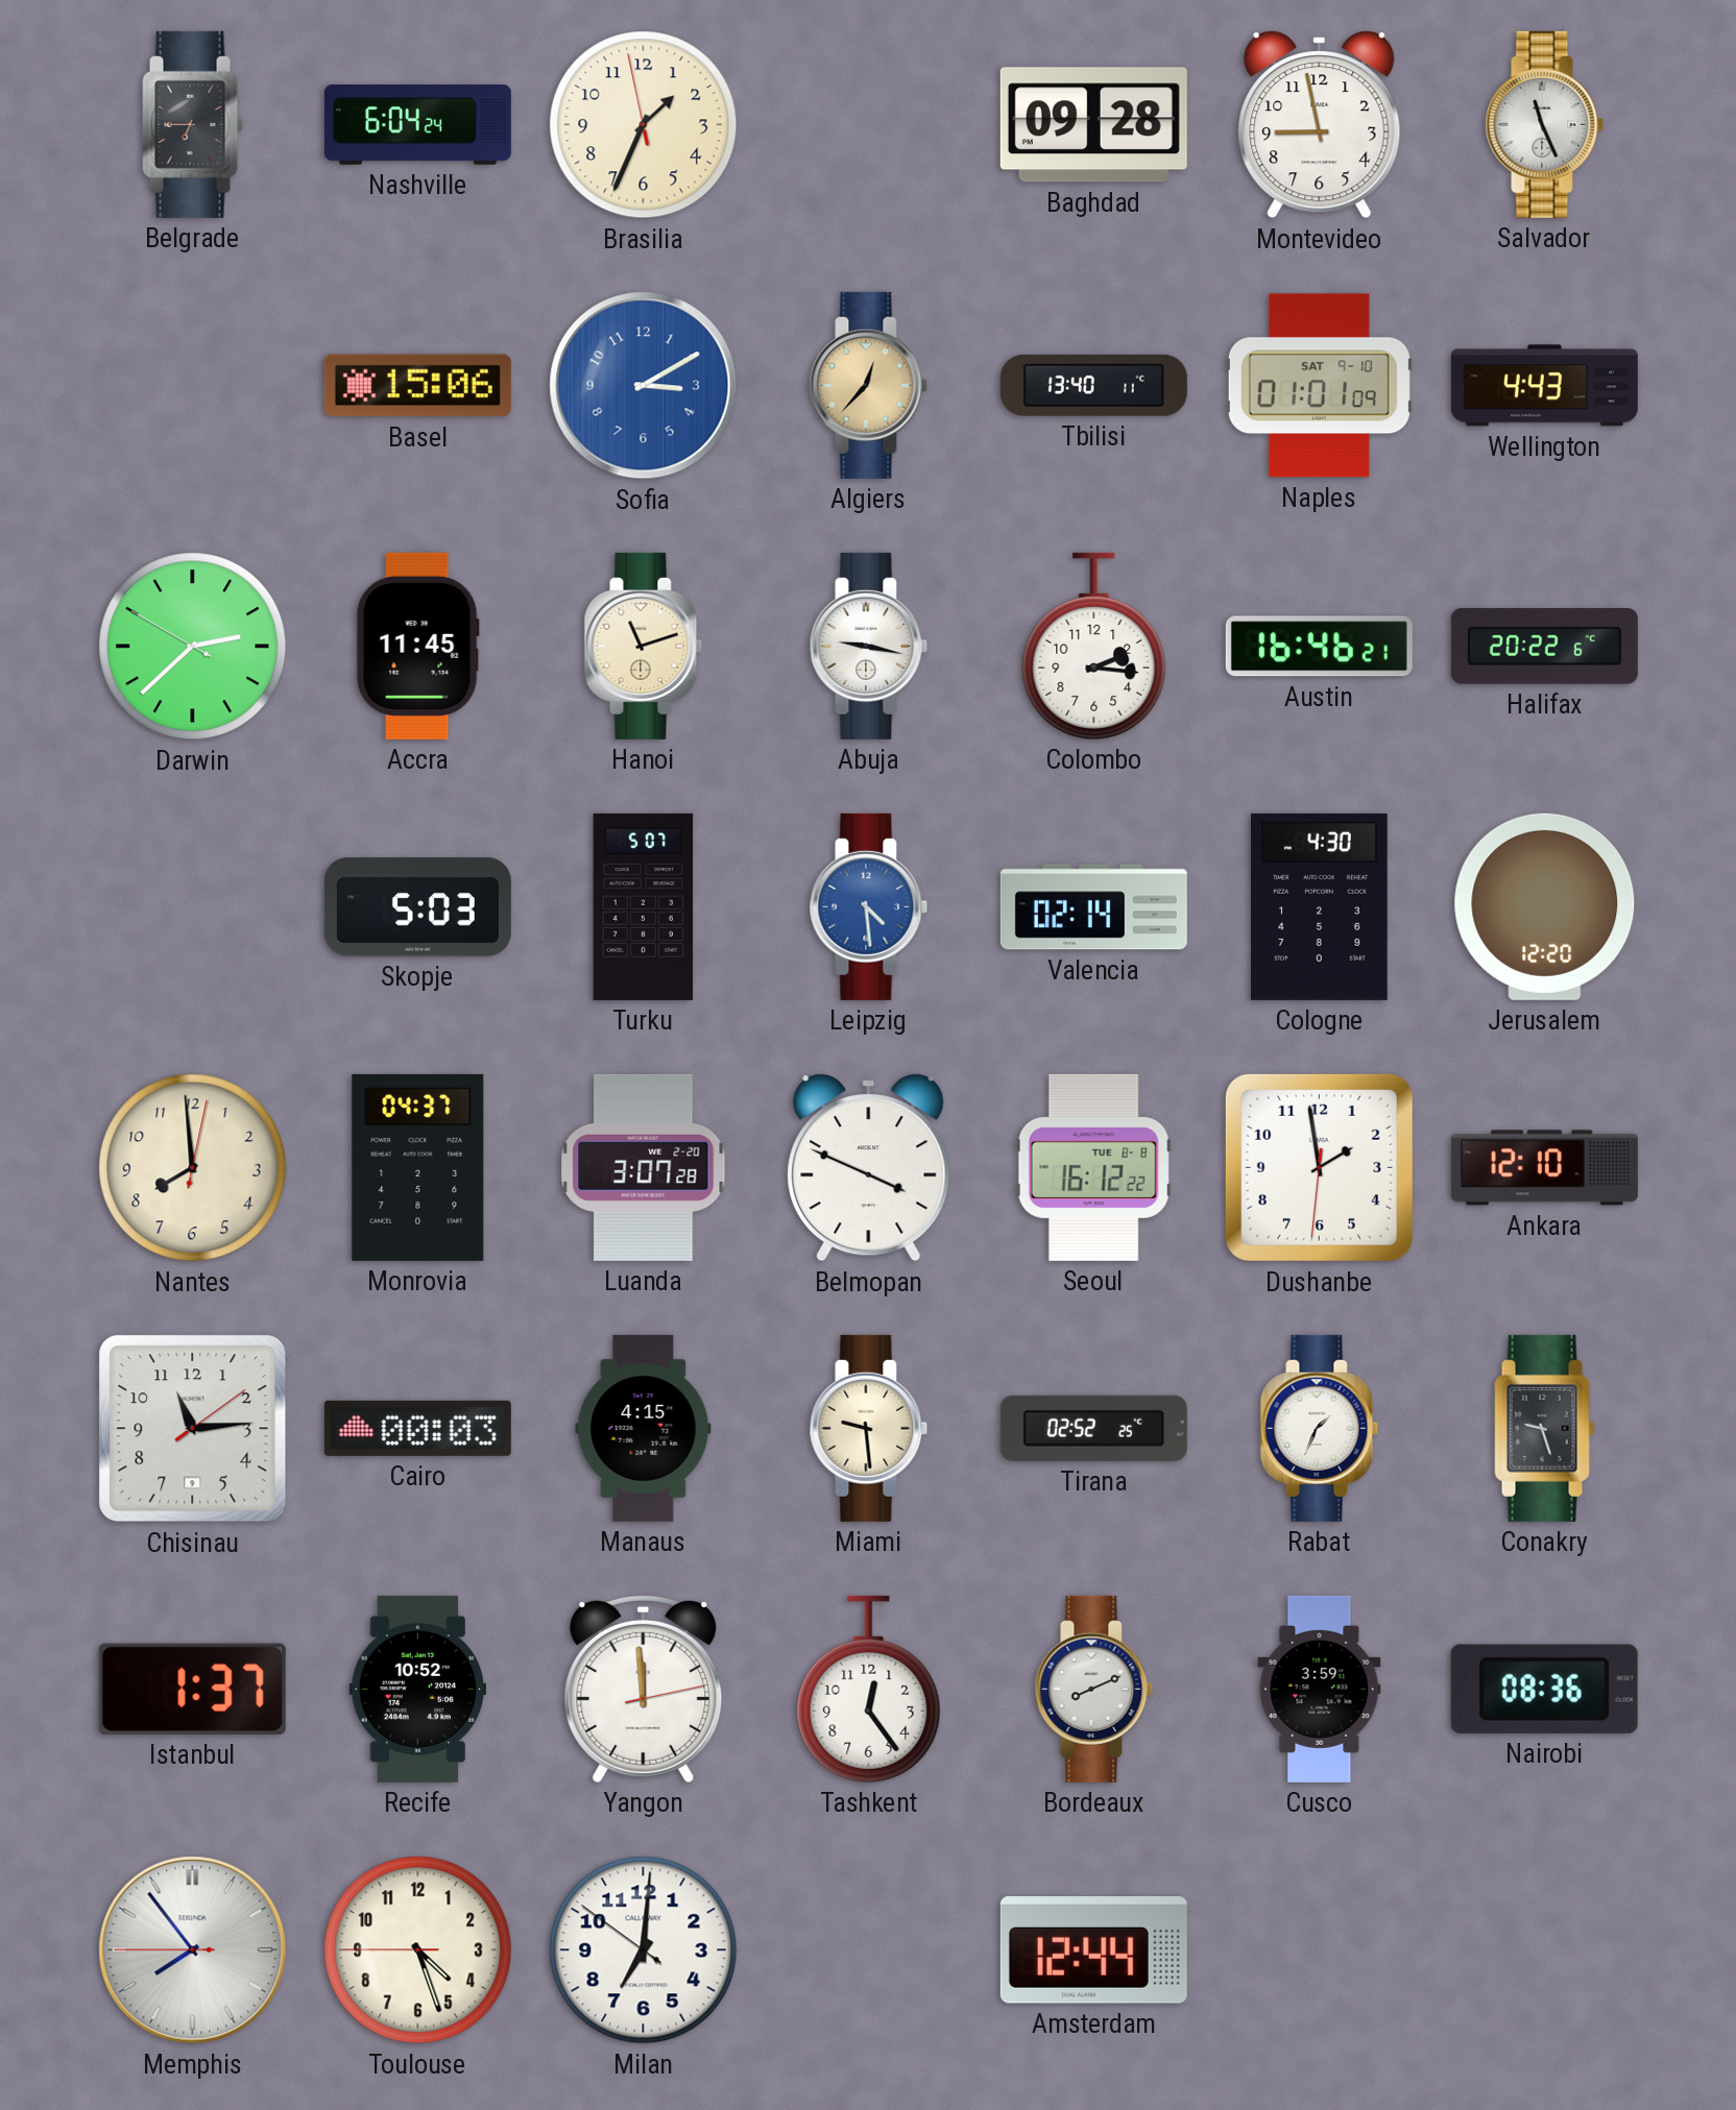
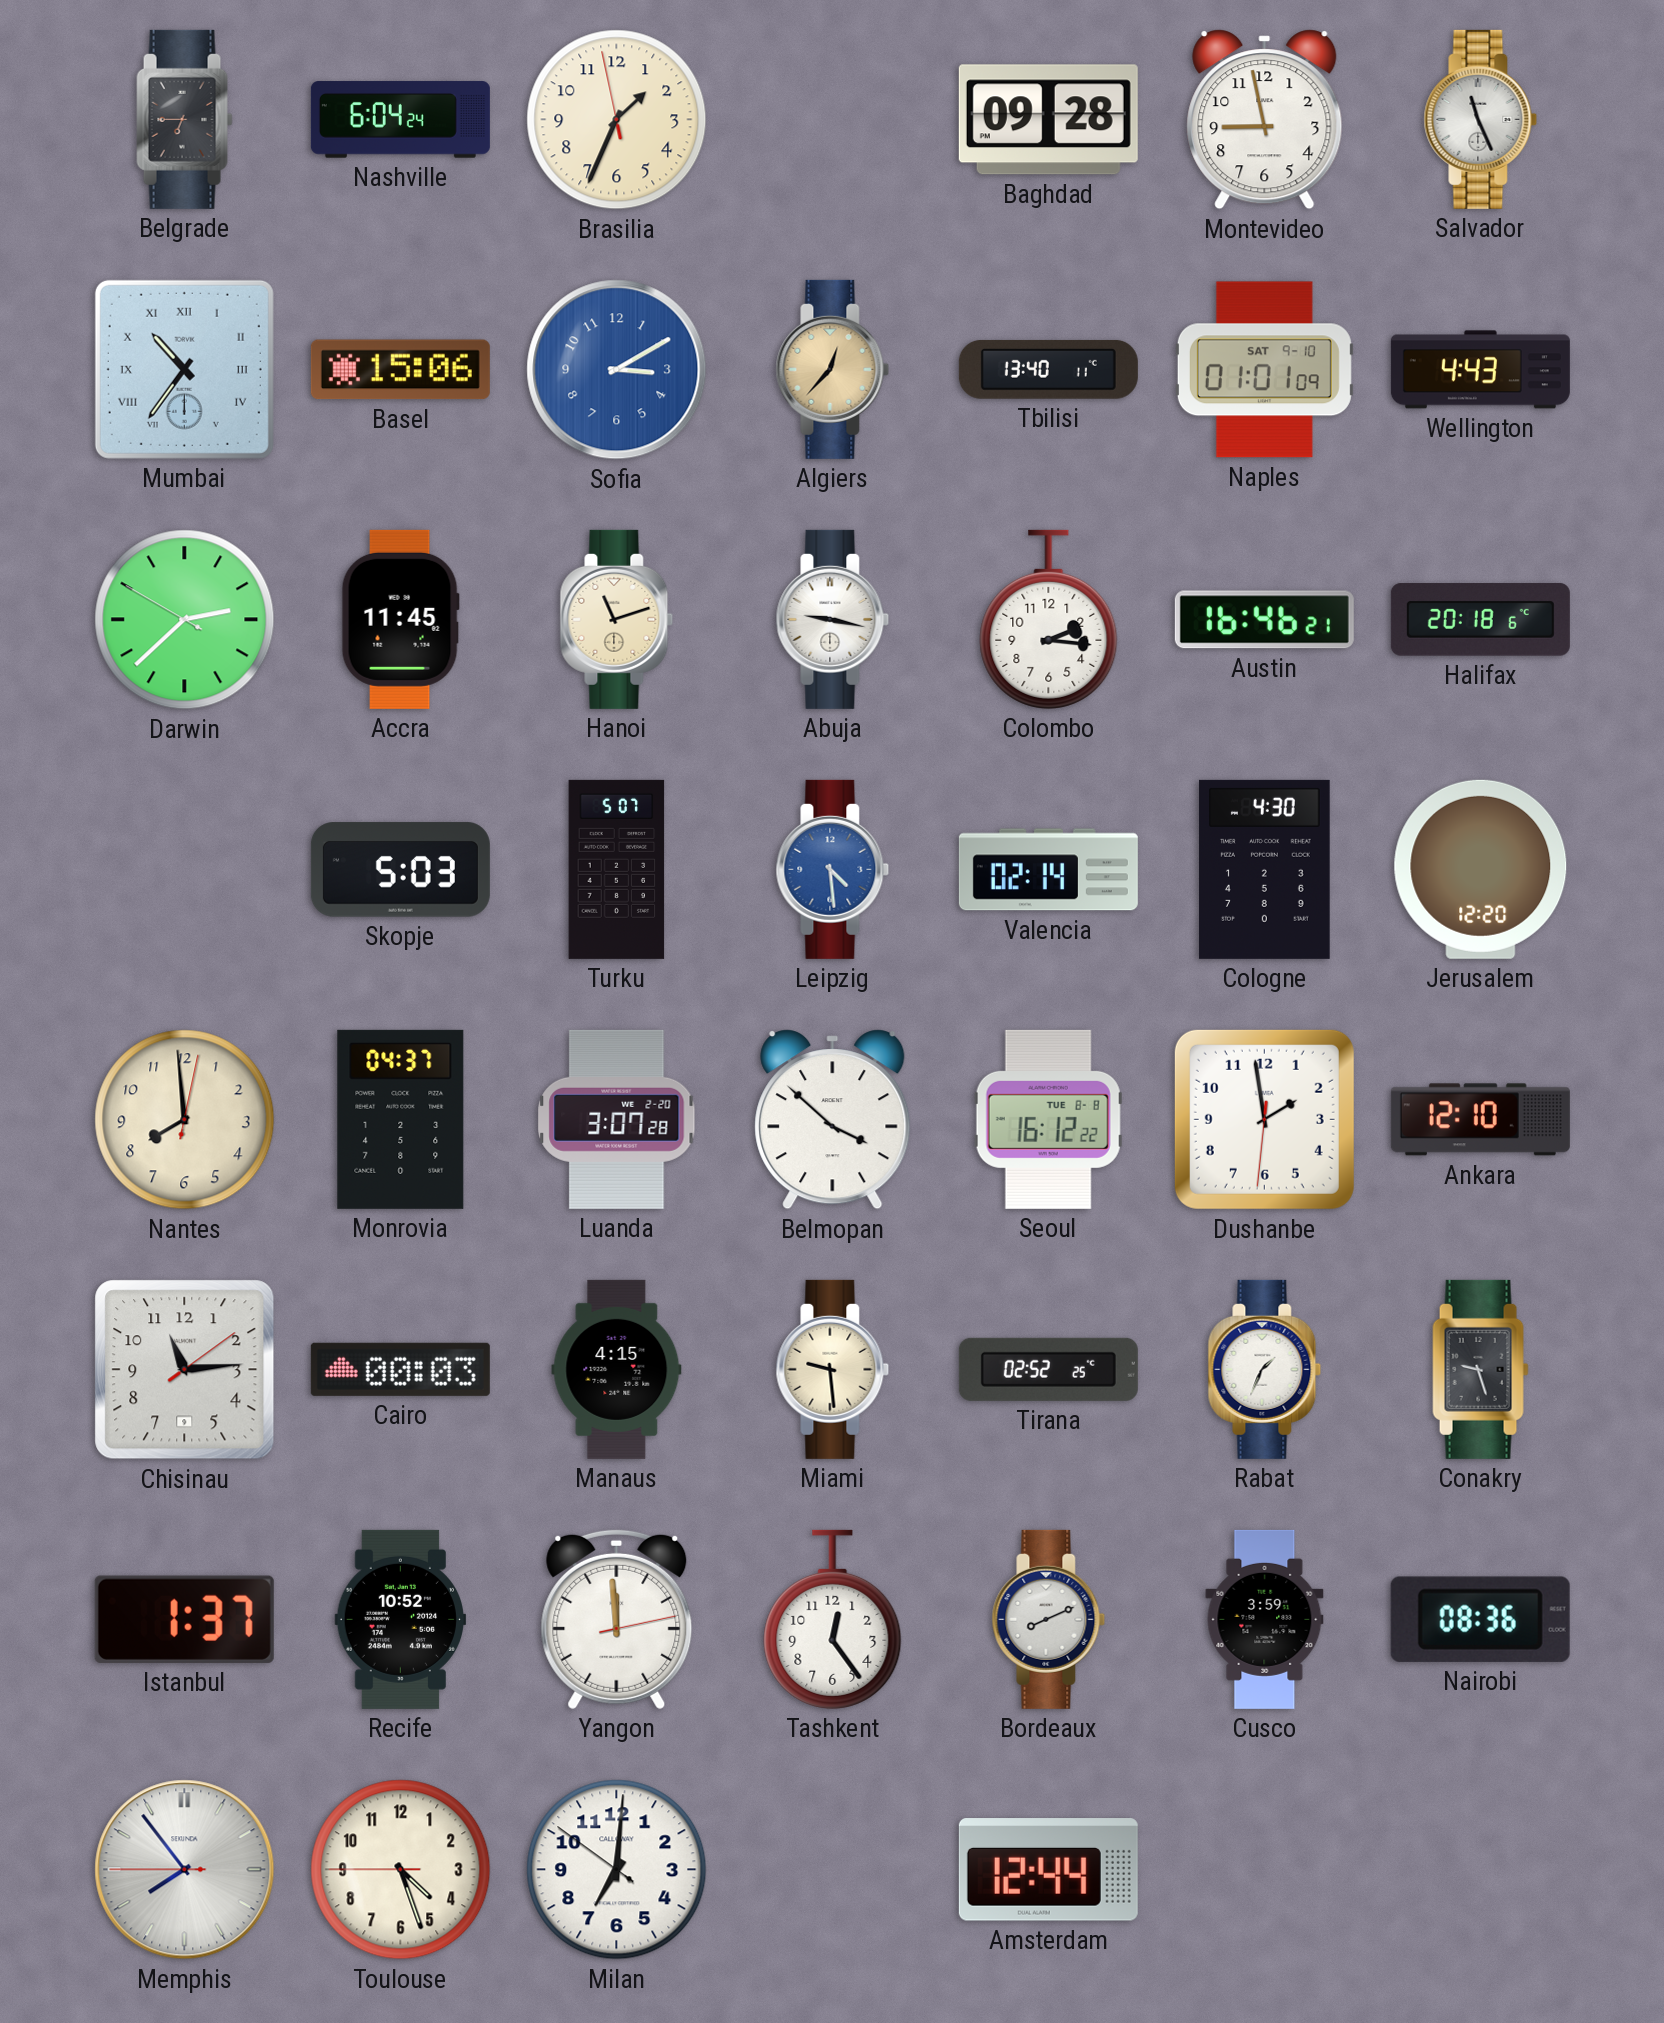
Mumbai: none -> 10:36 (184, 369)
Halifax: 20:22 -> 20:18 (1480, 620)
Belmopan: 3:49 -> 3:52 (833, 1120)
